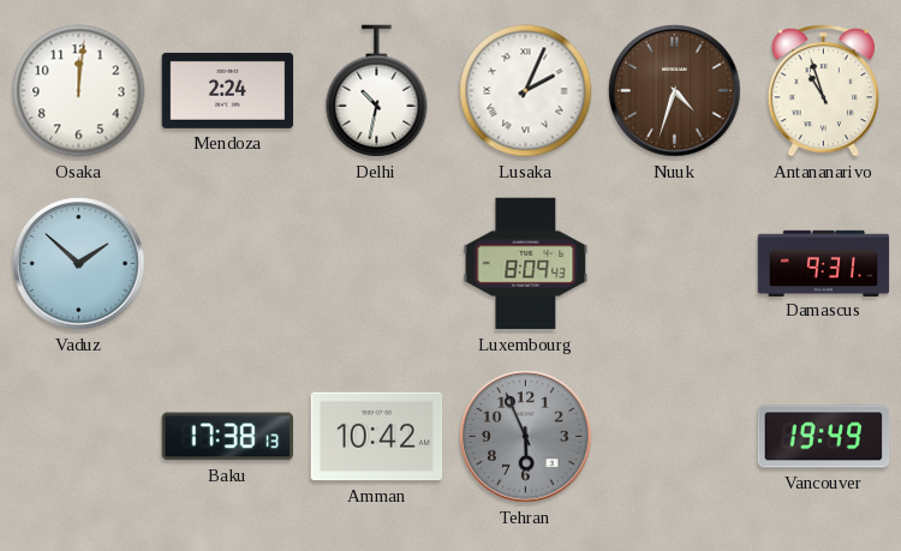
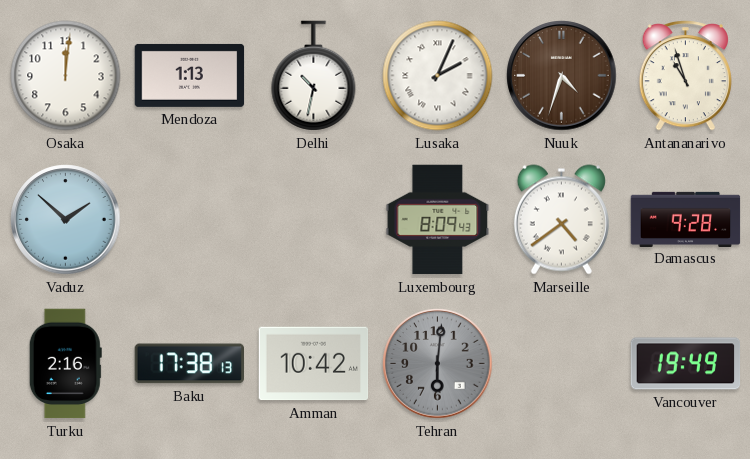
Mendoza: 2:24 -> 1:13 (190, 75)
Marseille: none -> 4:39 (561, 220)
Damascus: 9:31 -> 9:28 (686, 219)
Turku: none -> 2:16 (65, 364)
Tehran: 5:56 -> 6:01 (438, 364)
